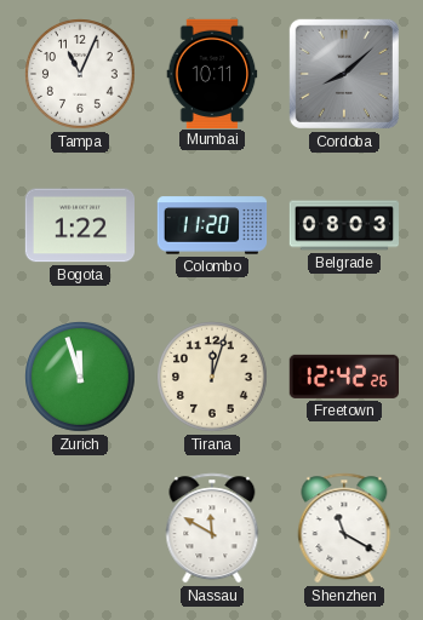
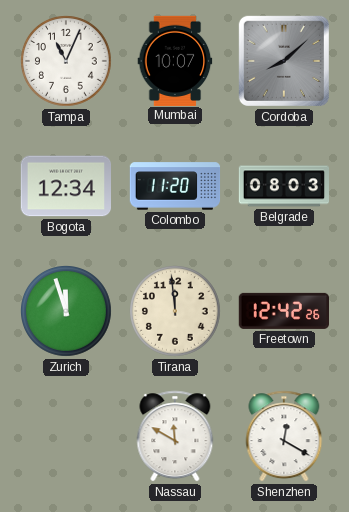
Mumbai: 10:11 -> 10:07 (175, 60)
Bogota: 1:22 -> 12:34 (65, 186)
Tirana: 12:03 -> 11:59 (176, 312)
Shenzhen: 11:20 -> 12:20 (284, 436)
